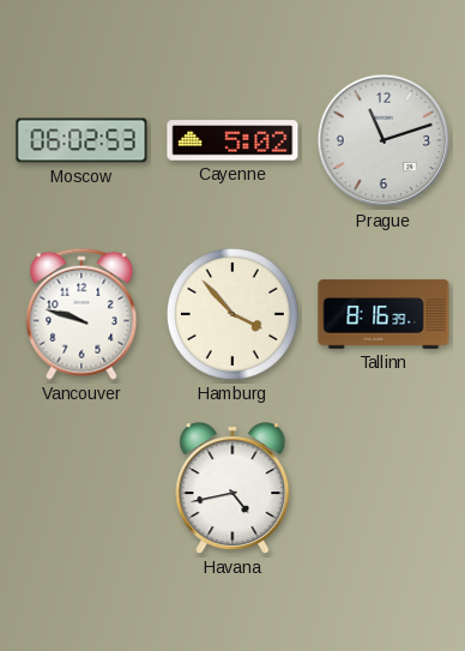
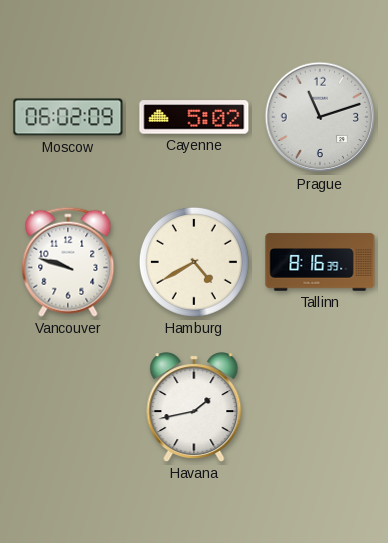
Moscow: 06:02:53 -> 06:02:09 (68, 117)
Hamburg: 3:53 -> 4:40 (194, 262)
Havana: 4:43 -> 1:43 (194, 407)
